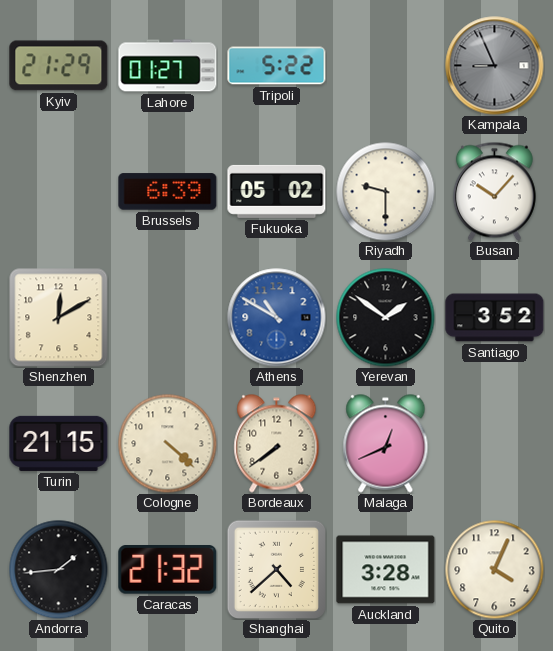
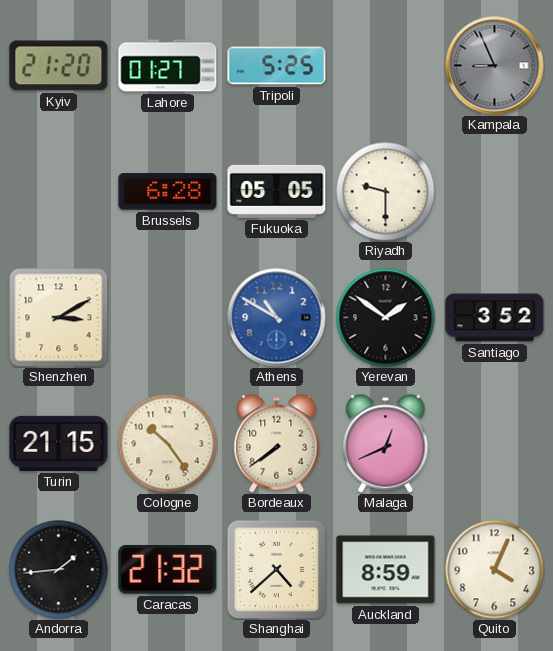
Kyiv: 21:29 -> 21:20 (59, 66)
Tripoli: 5:22 -> 5:25 (277, 66)
Brussels: 6:39 -> 6:28 (168, 192)
Fukuoka: 05:02 -> 05:05 (277, 191)
Busan: 10:07 -> none (494, 191)
Shenzhen: 12:10 -> 3:10 (58, 317)
Cologne: 4:22 -> 10:24 (168, 444)
Auckland: 3:28 -> 8:59 (386, 570)
